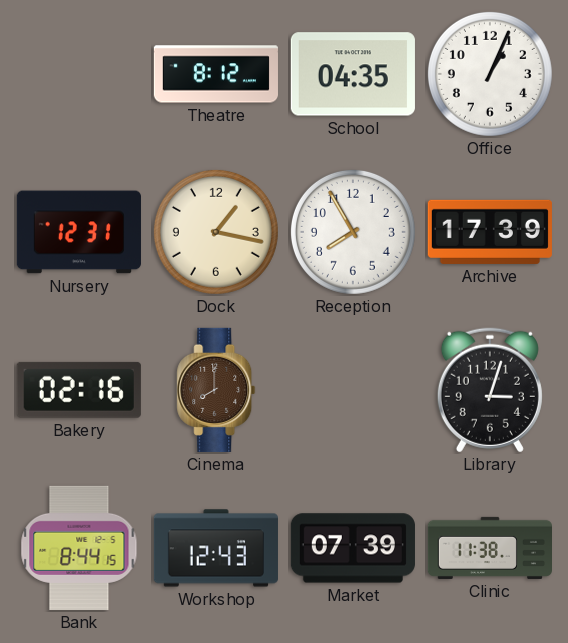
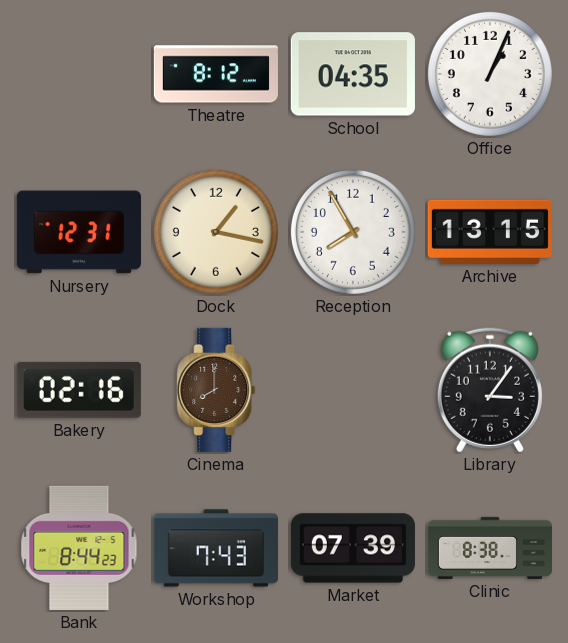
Archive: 17:39 -> 13:15 (490, 232)
Library: 3:03 -> 3:06 (490, 390)
Bank: 8:44:15 -> 8:44:23 (79, 548)
Workshop: 12:43 -> 7:43 (216, 548)
Clinic: 11:38 -> 8:38 (489, 548)
